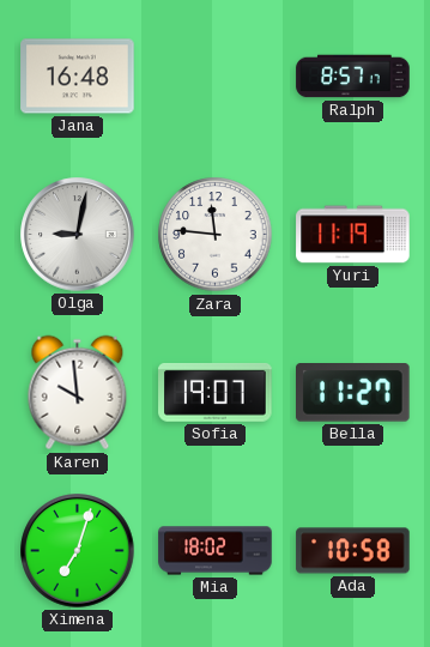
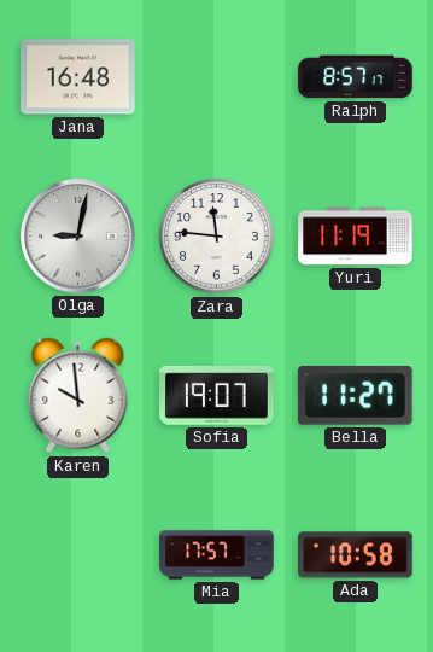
Ximena: 7:03 -> none (78, 551)
Mia: 18:02 -> 17:57 (217, 555)
